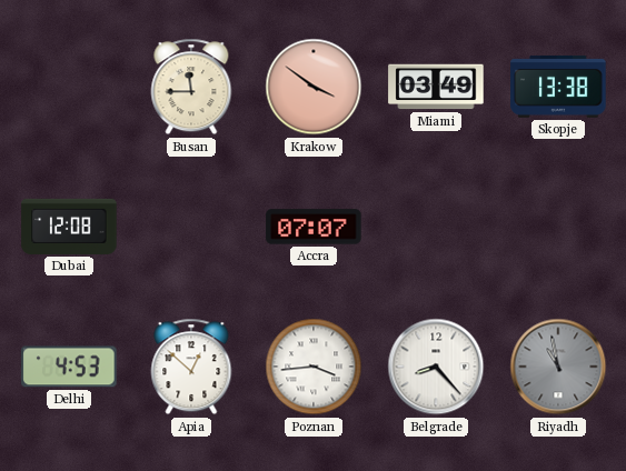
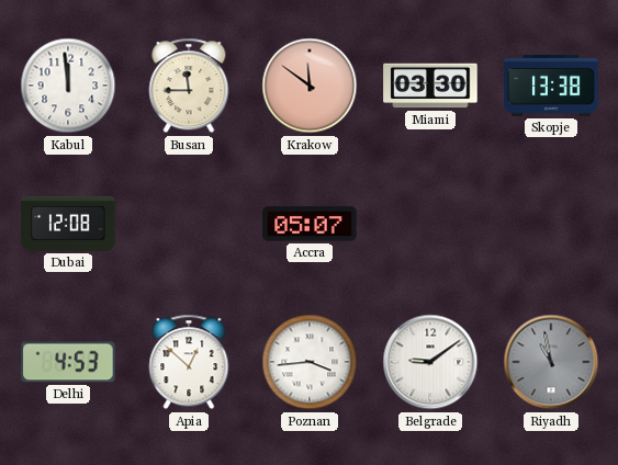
Kabul: none -> 11:59 (68, 86)
Krakow: 3:51 -> 11:51 (310, 86)
Miami: 03:49 -> 03:30 (430, 86)
Accra: 07:07 -> 05:07 (310, 224)
Belgrade: 8:23 -> 9:09 (430, 362)
